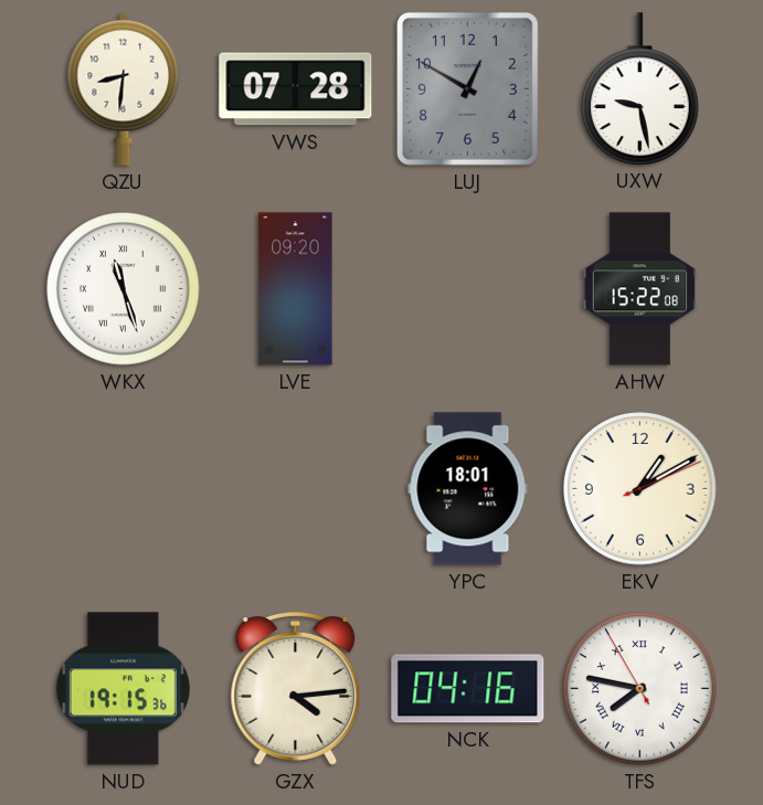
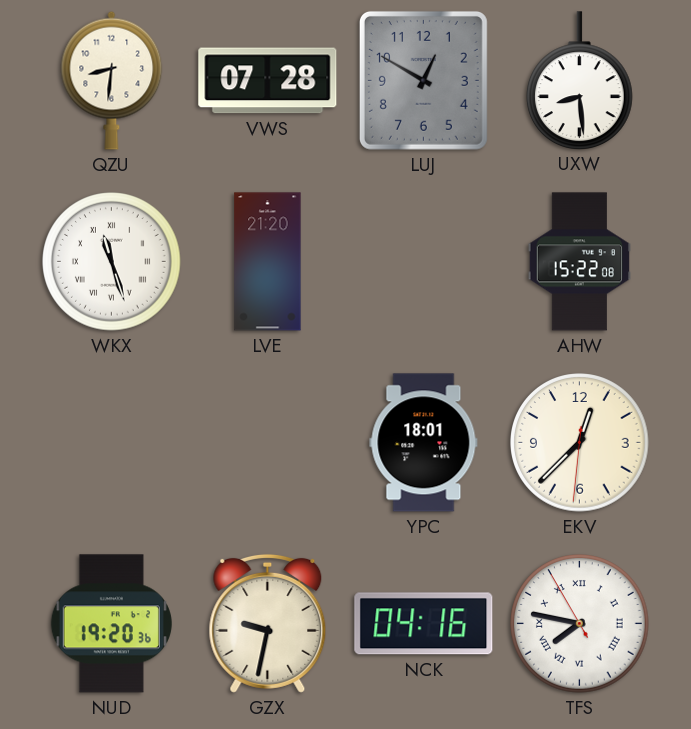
UXW: 9:28 -> 8:29 (579, 80)
LVE: 09:20 -> 21:20 (268, 262)
EKV: 1:10 -> 12:37 (580, 443)
NUD: 19:15 -> 19:20 (111, 624)
GZX: 4:14 -> 9:32 (268, 623)
